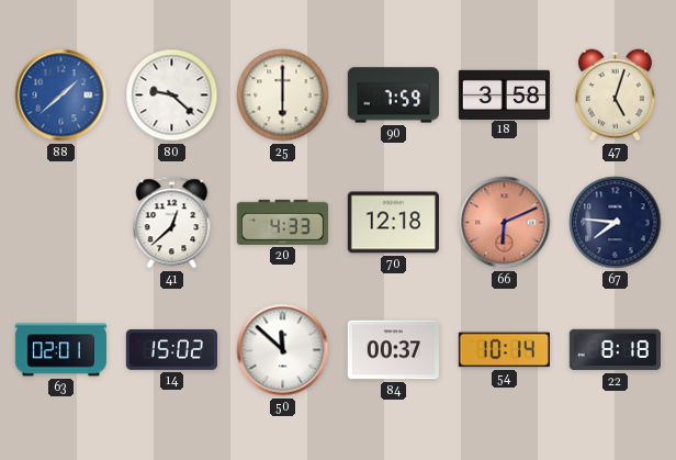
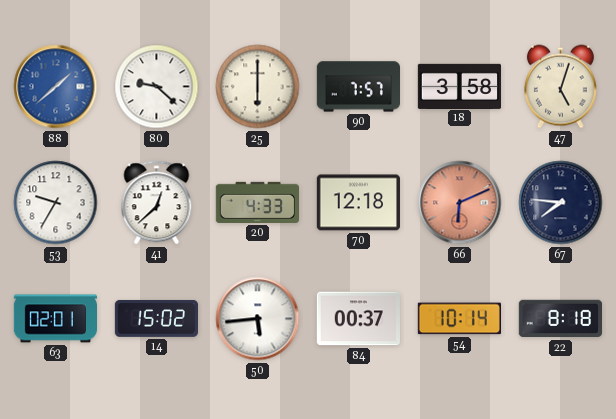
90: 7:59 -> 7:57 (358, 87)
53: none -> 9:35 (56, 203)
50: 11:52 -> 5:44 (258, 319)
